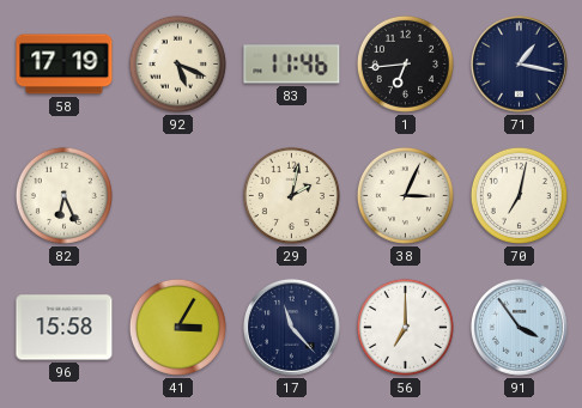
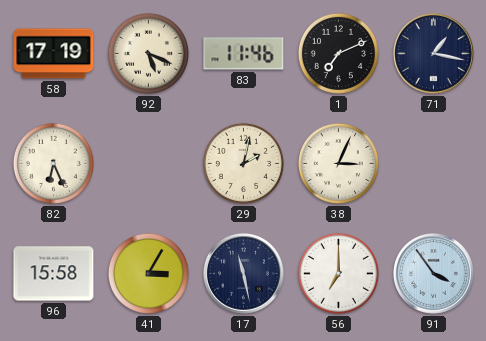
1: 6:44 -> 7:11 (338, 53)
70: 7:02 -> none (519, 195)
17: 11:23 -> 11:28 (244, 274)
